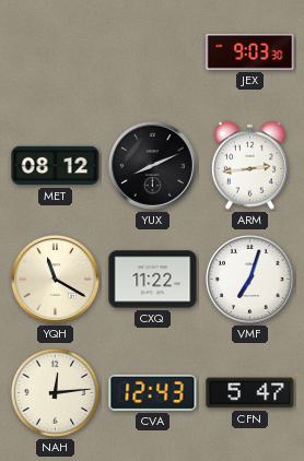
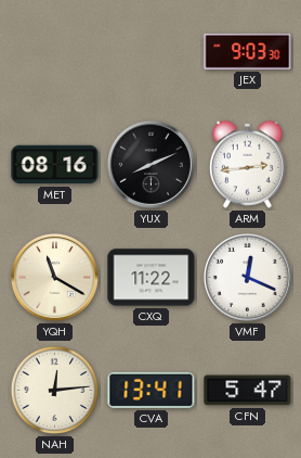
MET: 08:12 -> 08:16 (55, 165)
VMF: 7:03 -> 12:19 (247, 277)
CVA: 12:43 -> 13:41 (152, 390)
